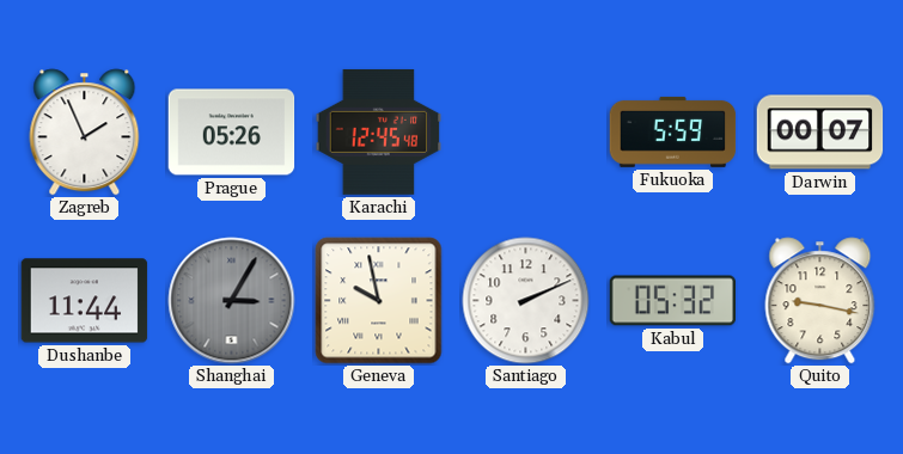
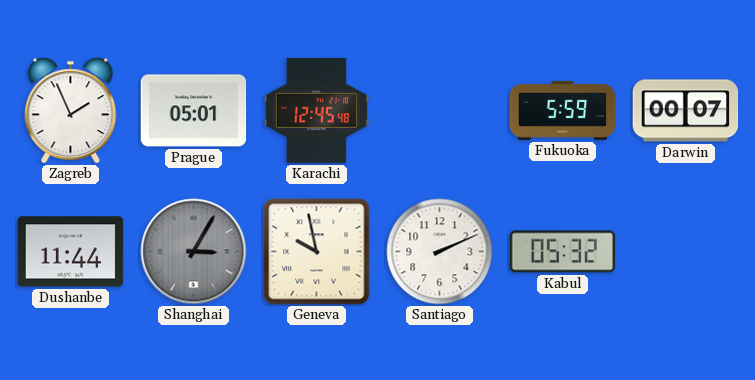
Prague: 05:26 -> 05:01 (194, 111)
Quito: 9:17 -> none (820, 301)
